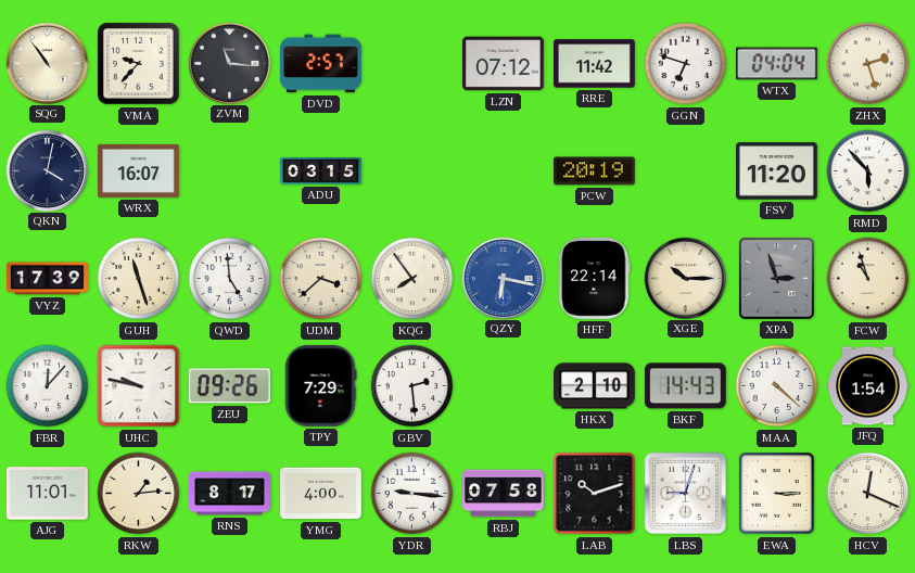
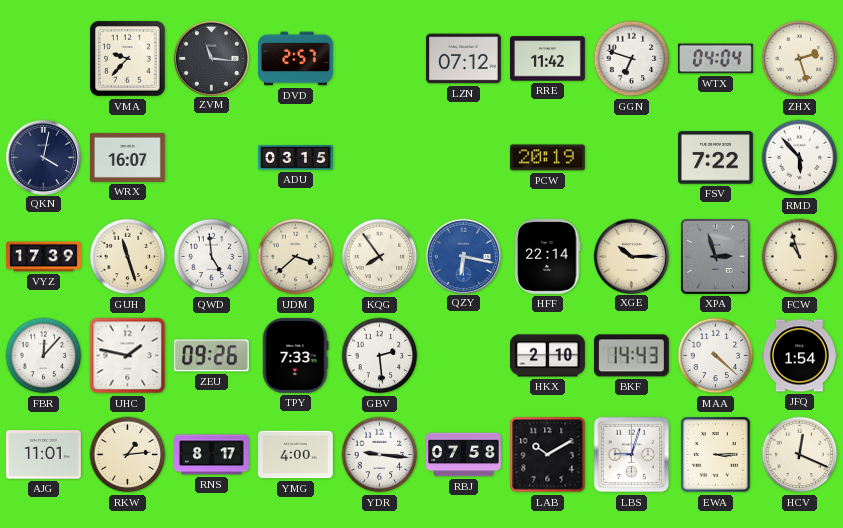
SQG: 10:54 -> none (47, 63)
FSV: 11:20 -> 7:22 (716, 158)
UHC: 9:47 -> 1:47 (128, 356)
TPY: 7:29 -> 7:33 (296, 355)
LAB: 10:12 -> 10:10 (548, 455)
